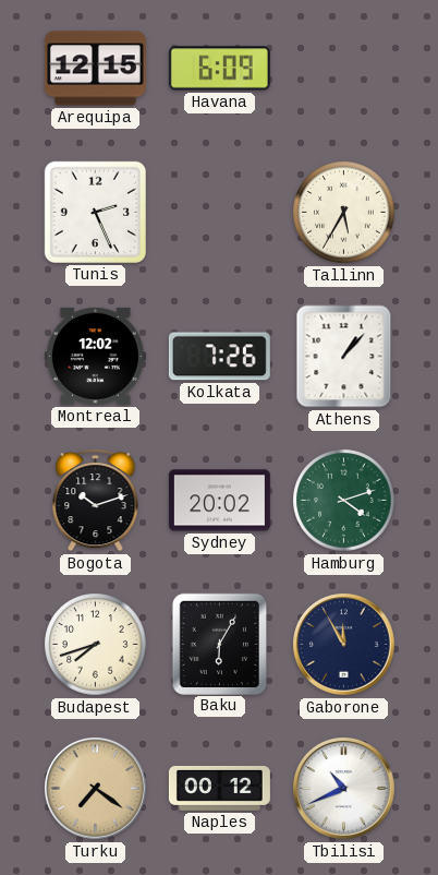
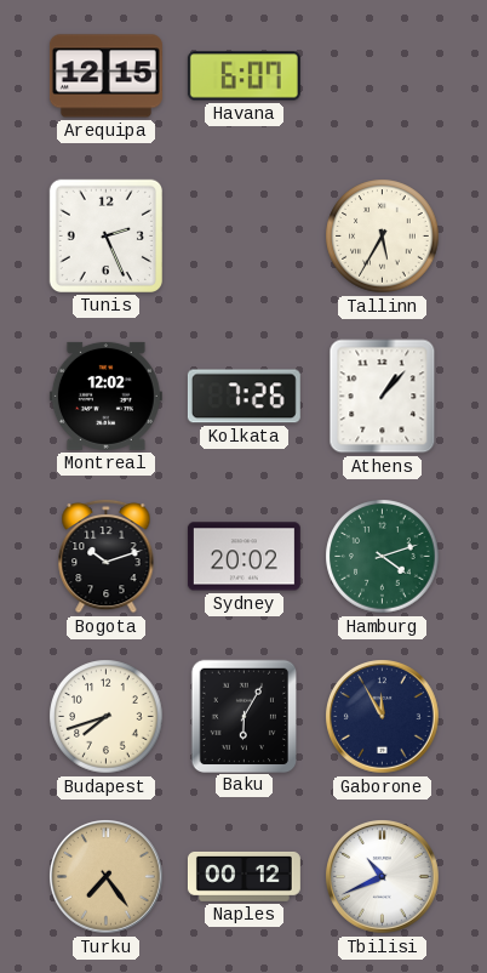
Havana: 6:09 -> 6:07 (243, 76)
Turku: 7:21 -> 7:24 (107, 877)
